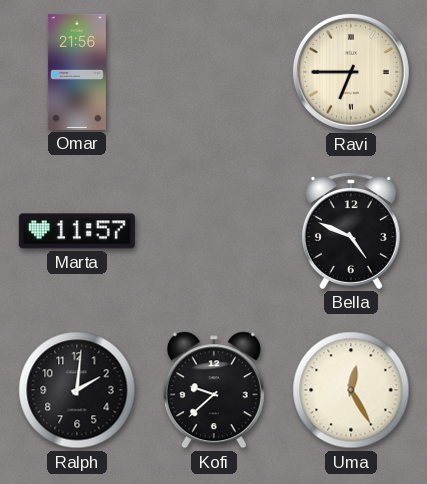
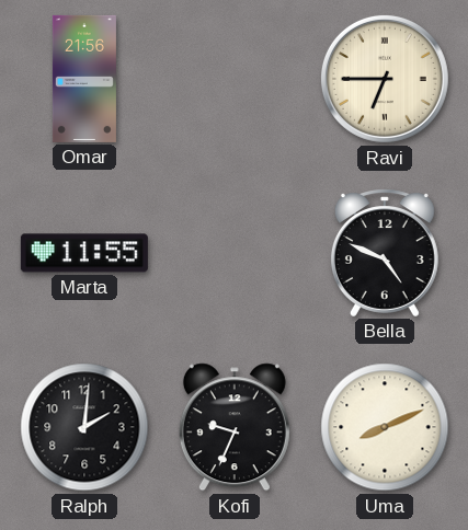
Marta: 11:57 -> 11:55 (84, 253)
Kofi: 9:38 -> 9:34 (235, 427)
Uma: 12:25 -> 8:11 (385, 427)
